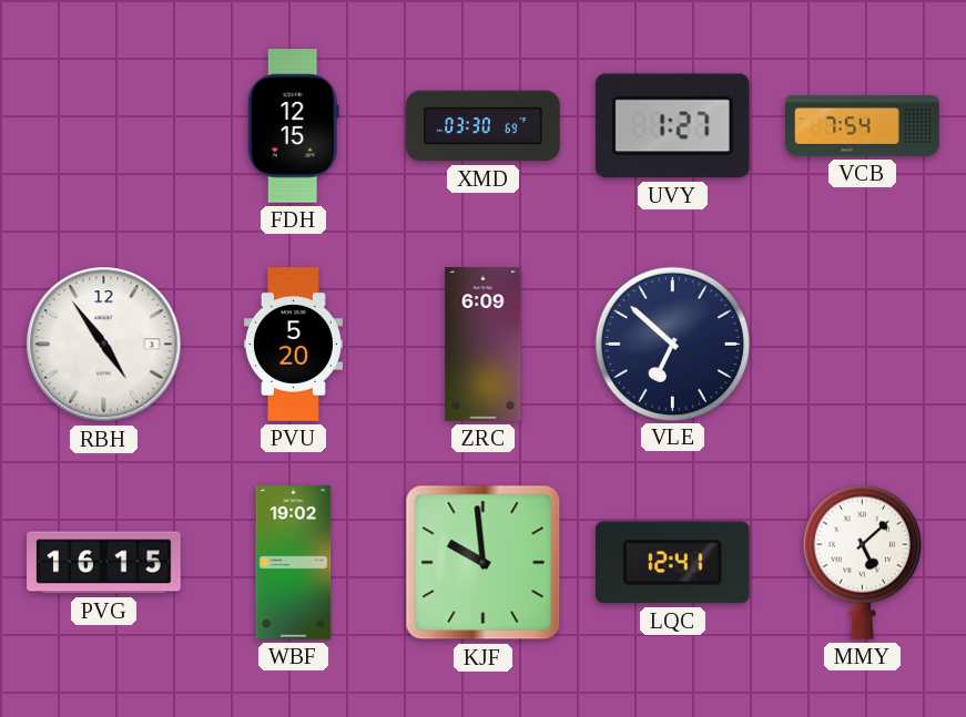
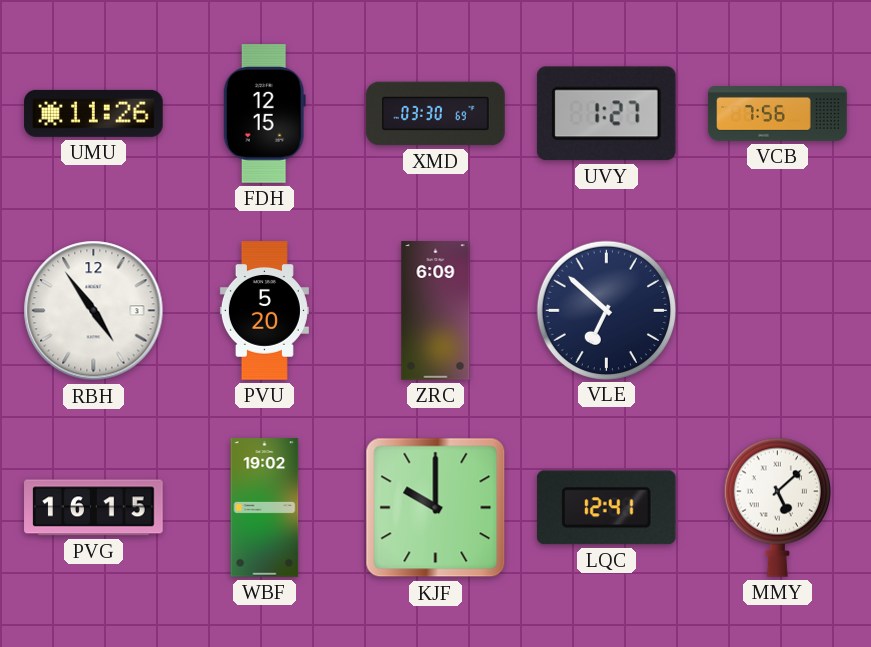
UMU: none -> 11:26 (94, 113)
VCB: 7:54 -> 7:56 (778, 114)
KJF: 9:59 -> 10:00 (436, 508)
